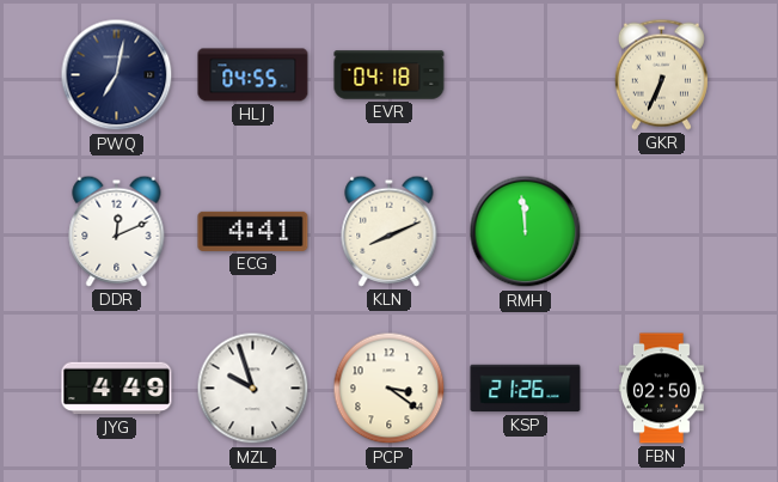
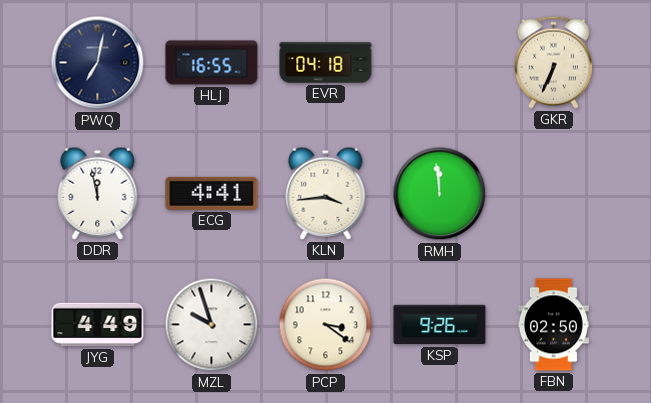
HLJ: 04:55 -> 16:55 (212, 63)
DDR: 12:11 -> 11:58 (98, 193)
KLN: 8:11 -> 3:44 (326, 193)
KSP: 21:26 -> 9:26 (440, 325)
